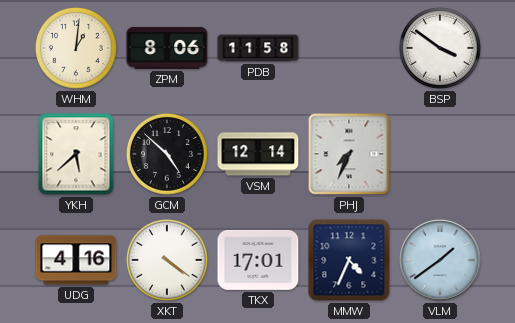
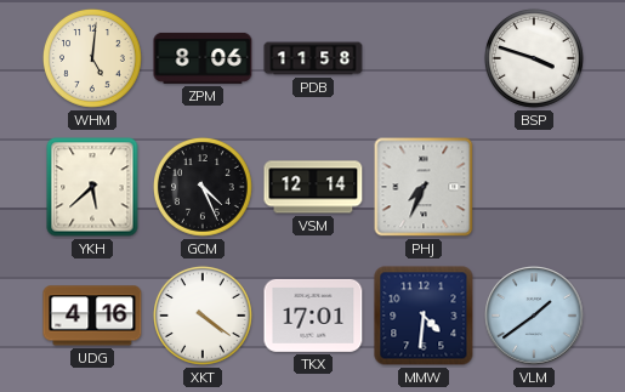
WHM: 1:01 -> 5:01 (92, 58)
BSP: 3:51 -> 3:48 (534, 58)
GCM: 4:52 -> 4:26 (203, 187)
MMW: 4:34 -> 4:31 (424, 316)
